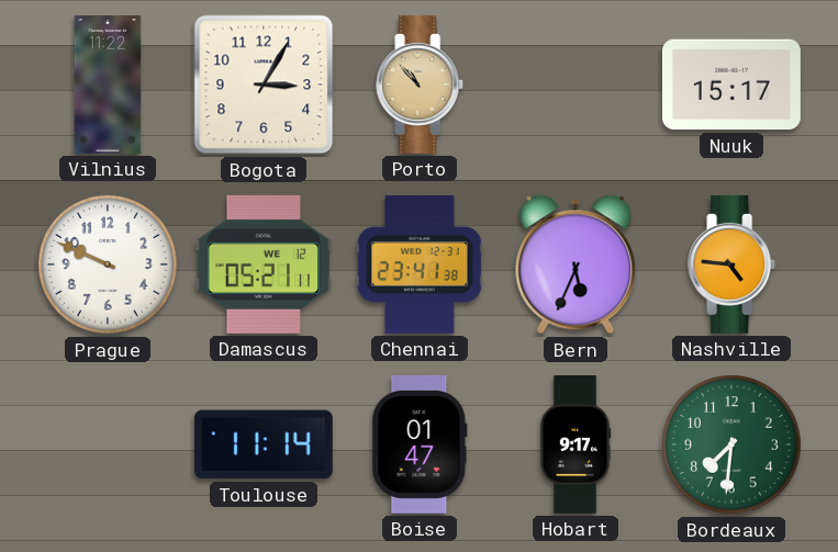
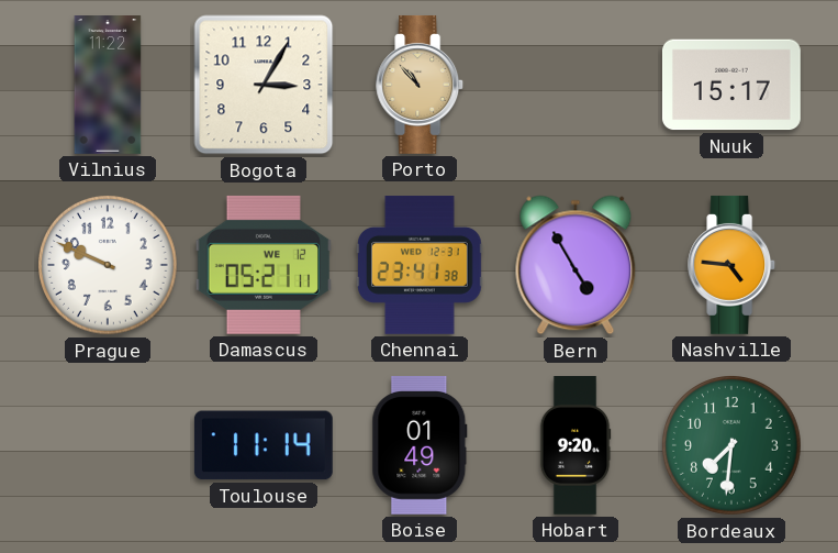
Bern: 5:34 -> 4:55 (576, 265)
Boise: 01:47 -> 01:49 (420, 446)
Hobart: 9:17 -> 9:20 (576, 446)
